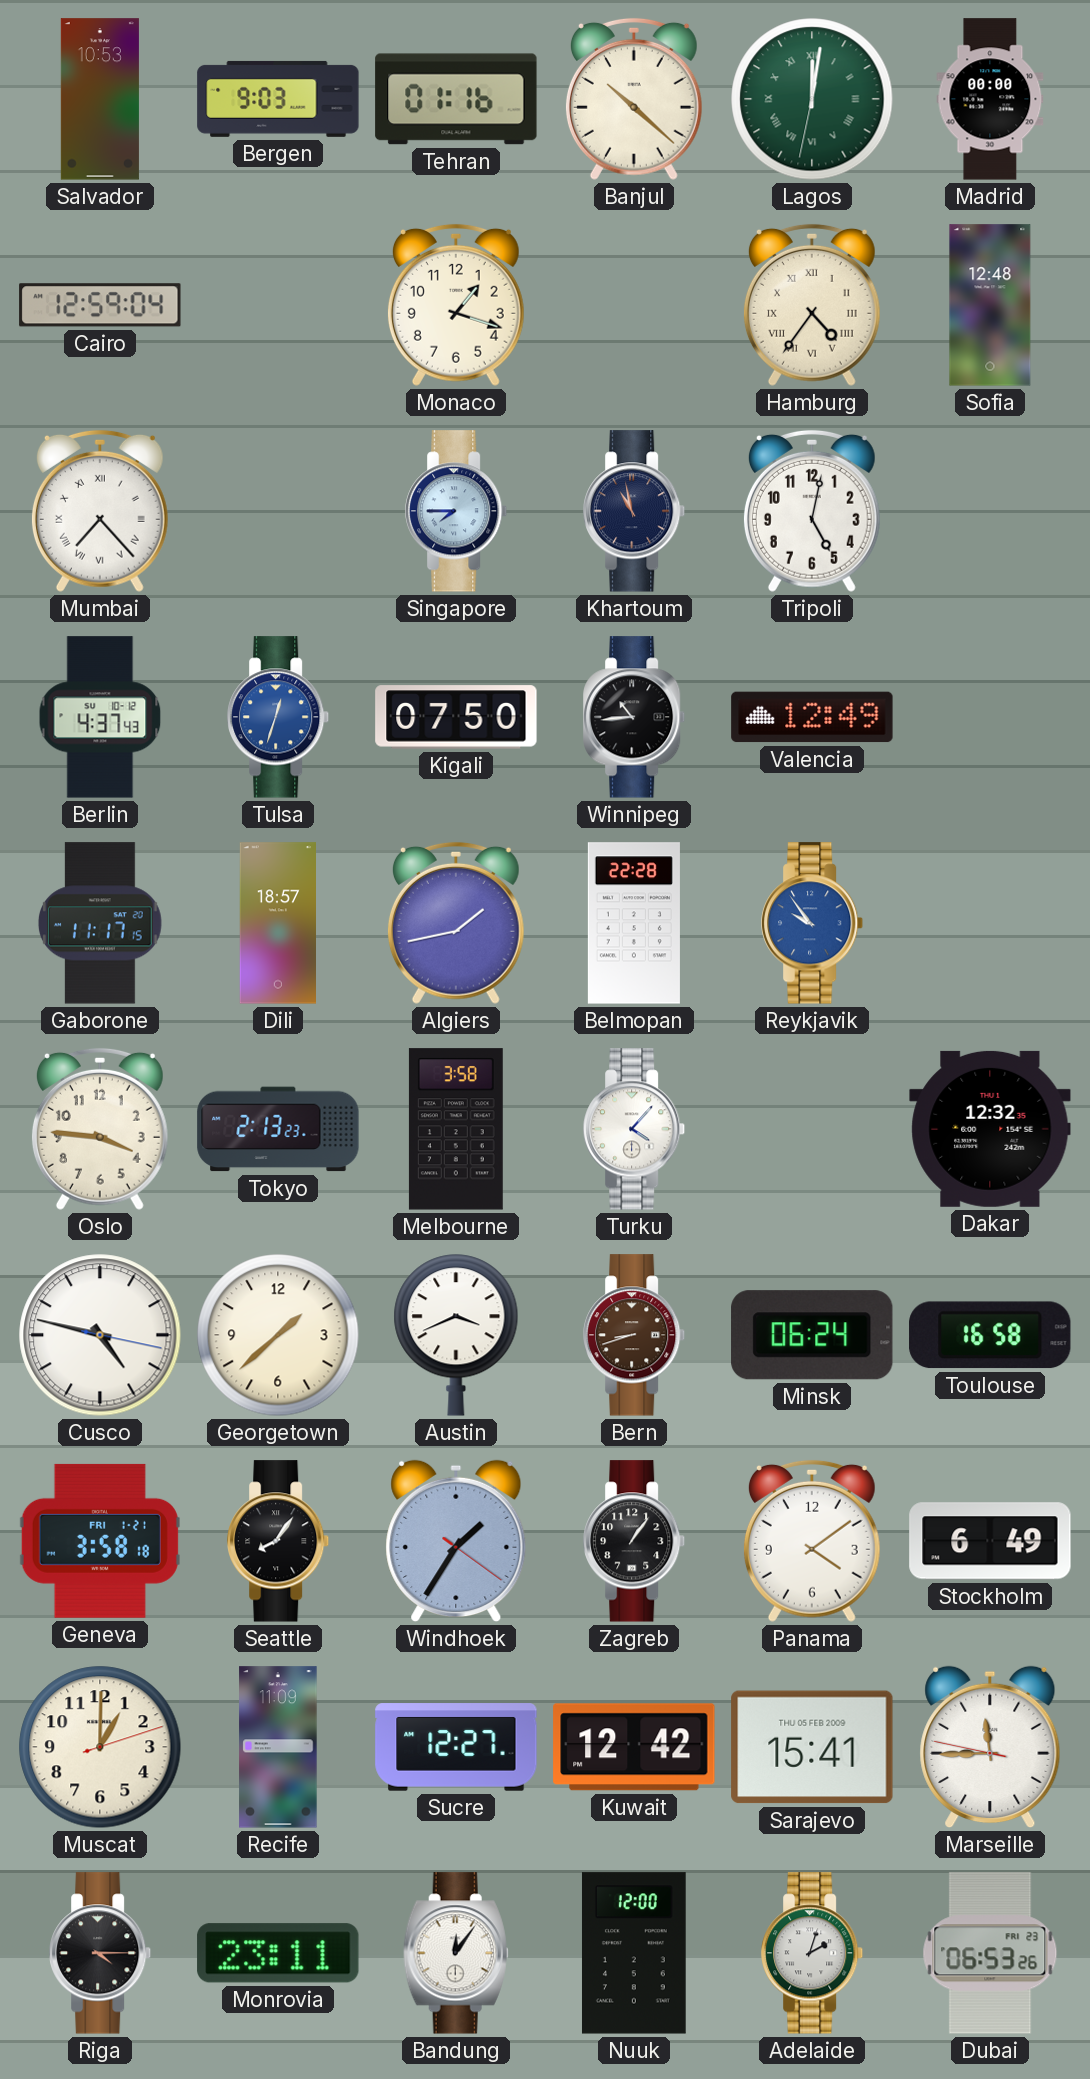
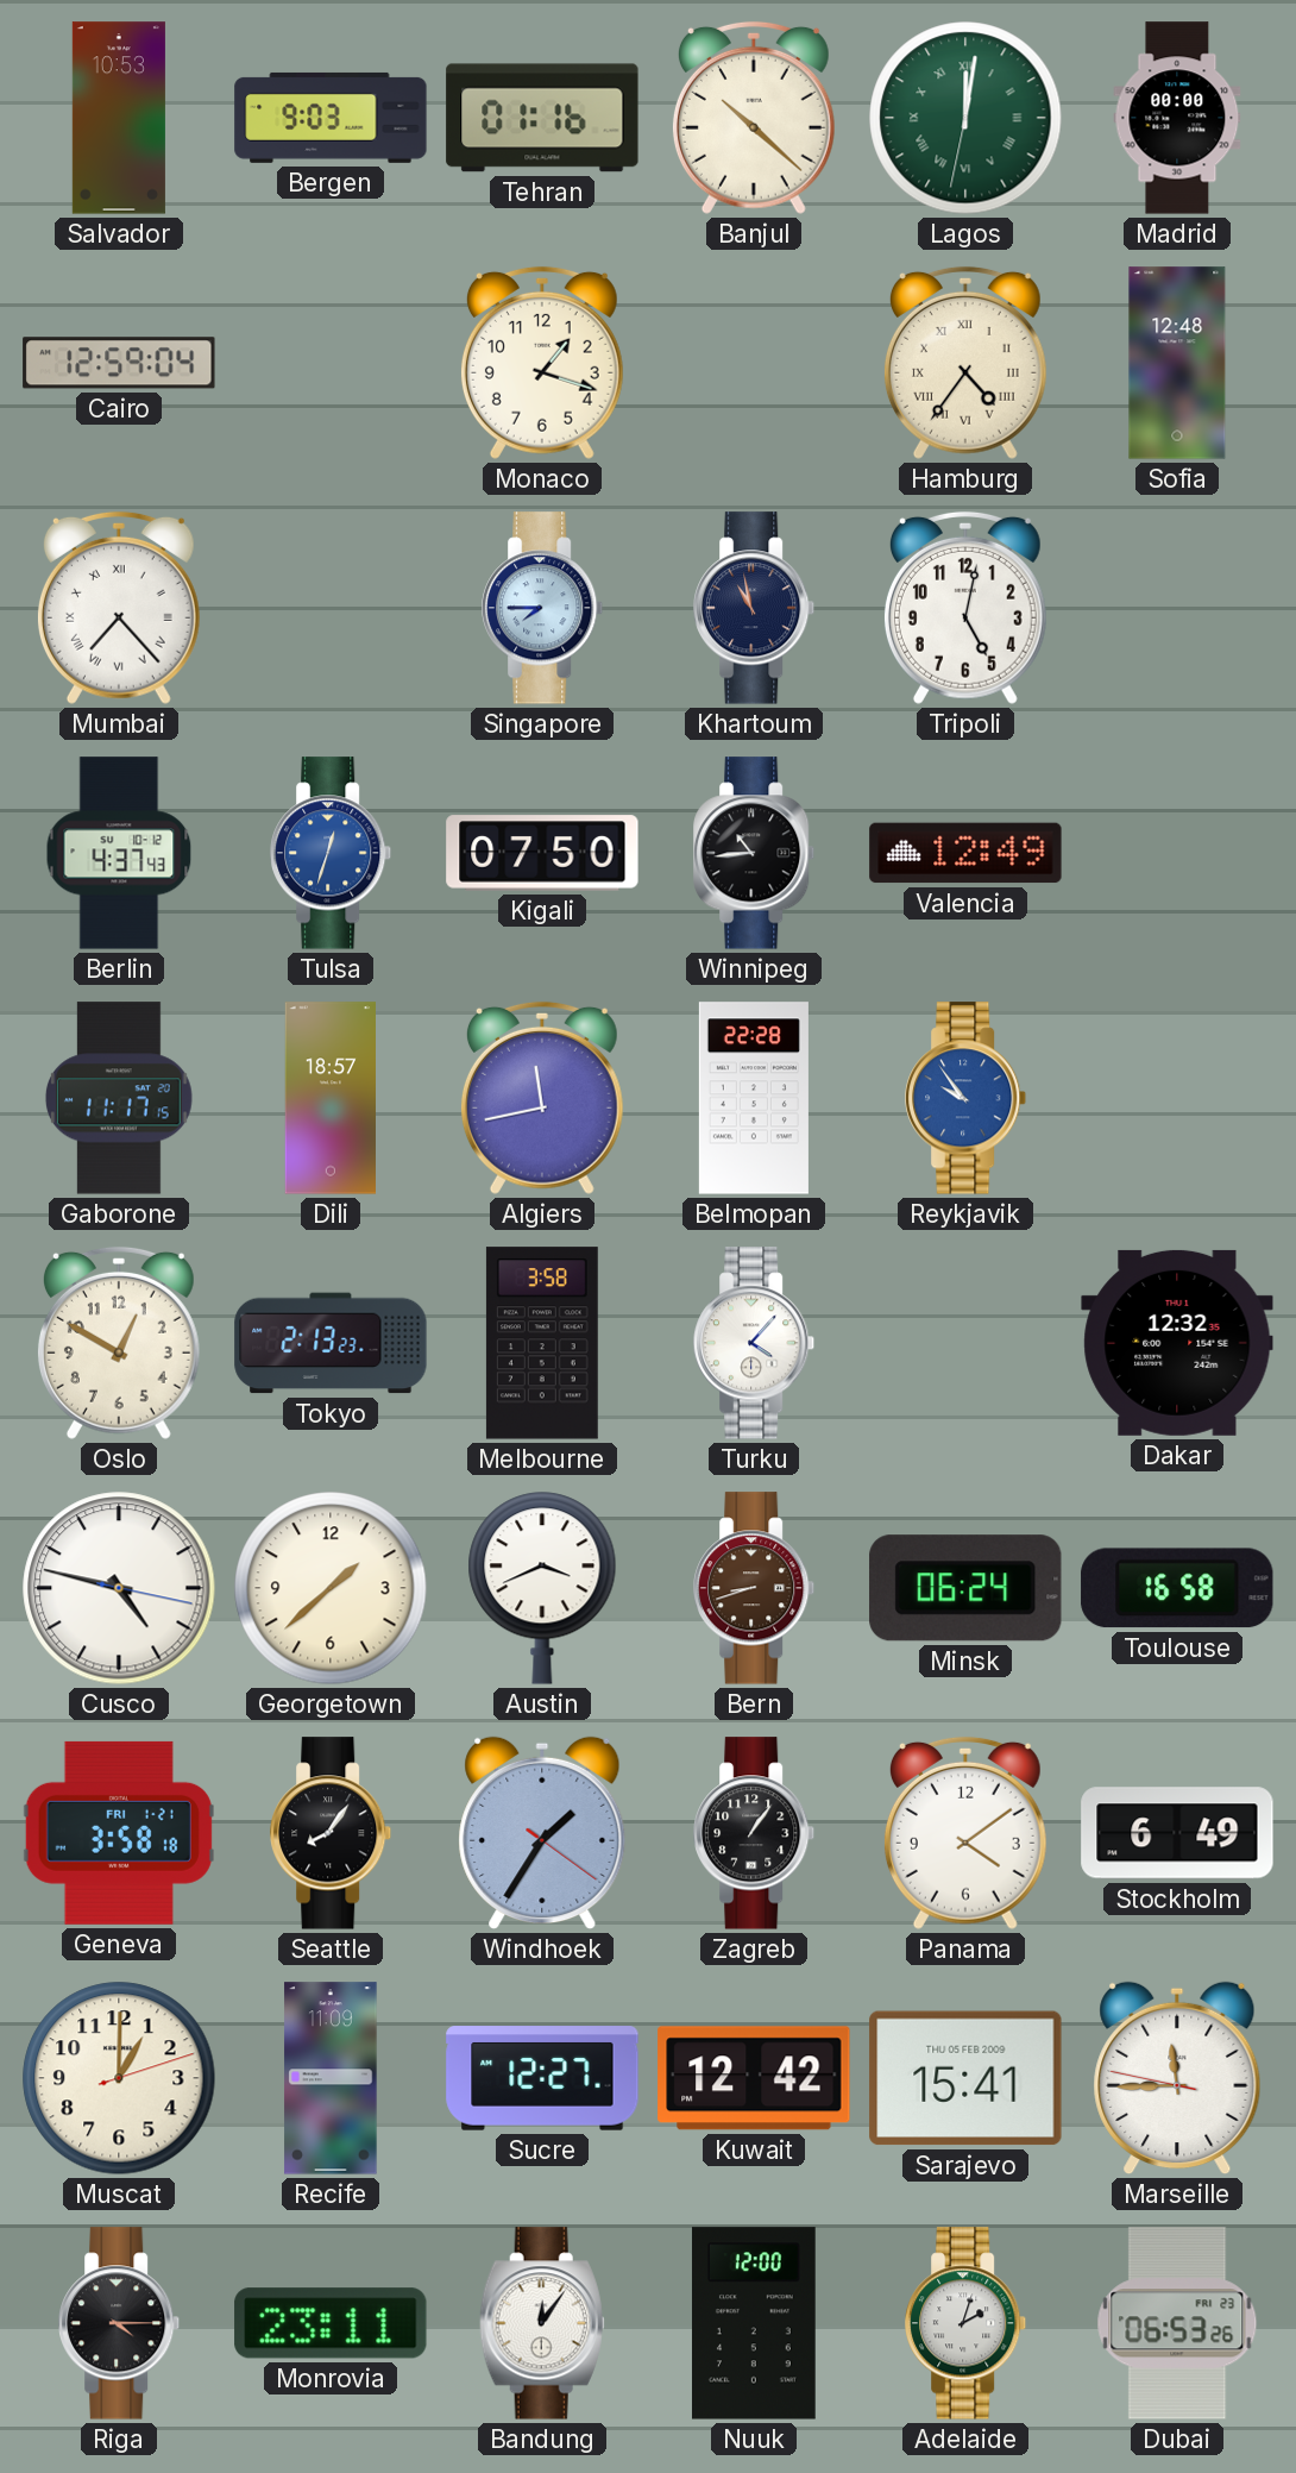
Algiers: 1:43 -> 11:43 (542, 1098)
Oslo: 3:46 -> 12:50 (119, 1343)
